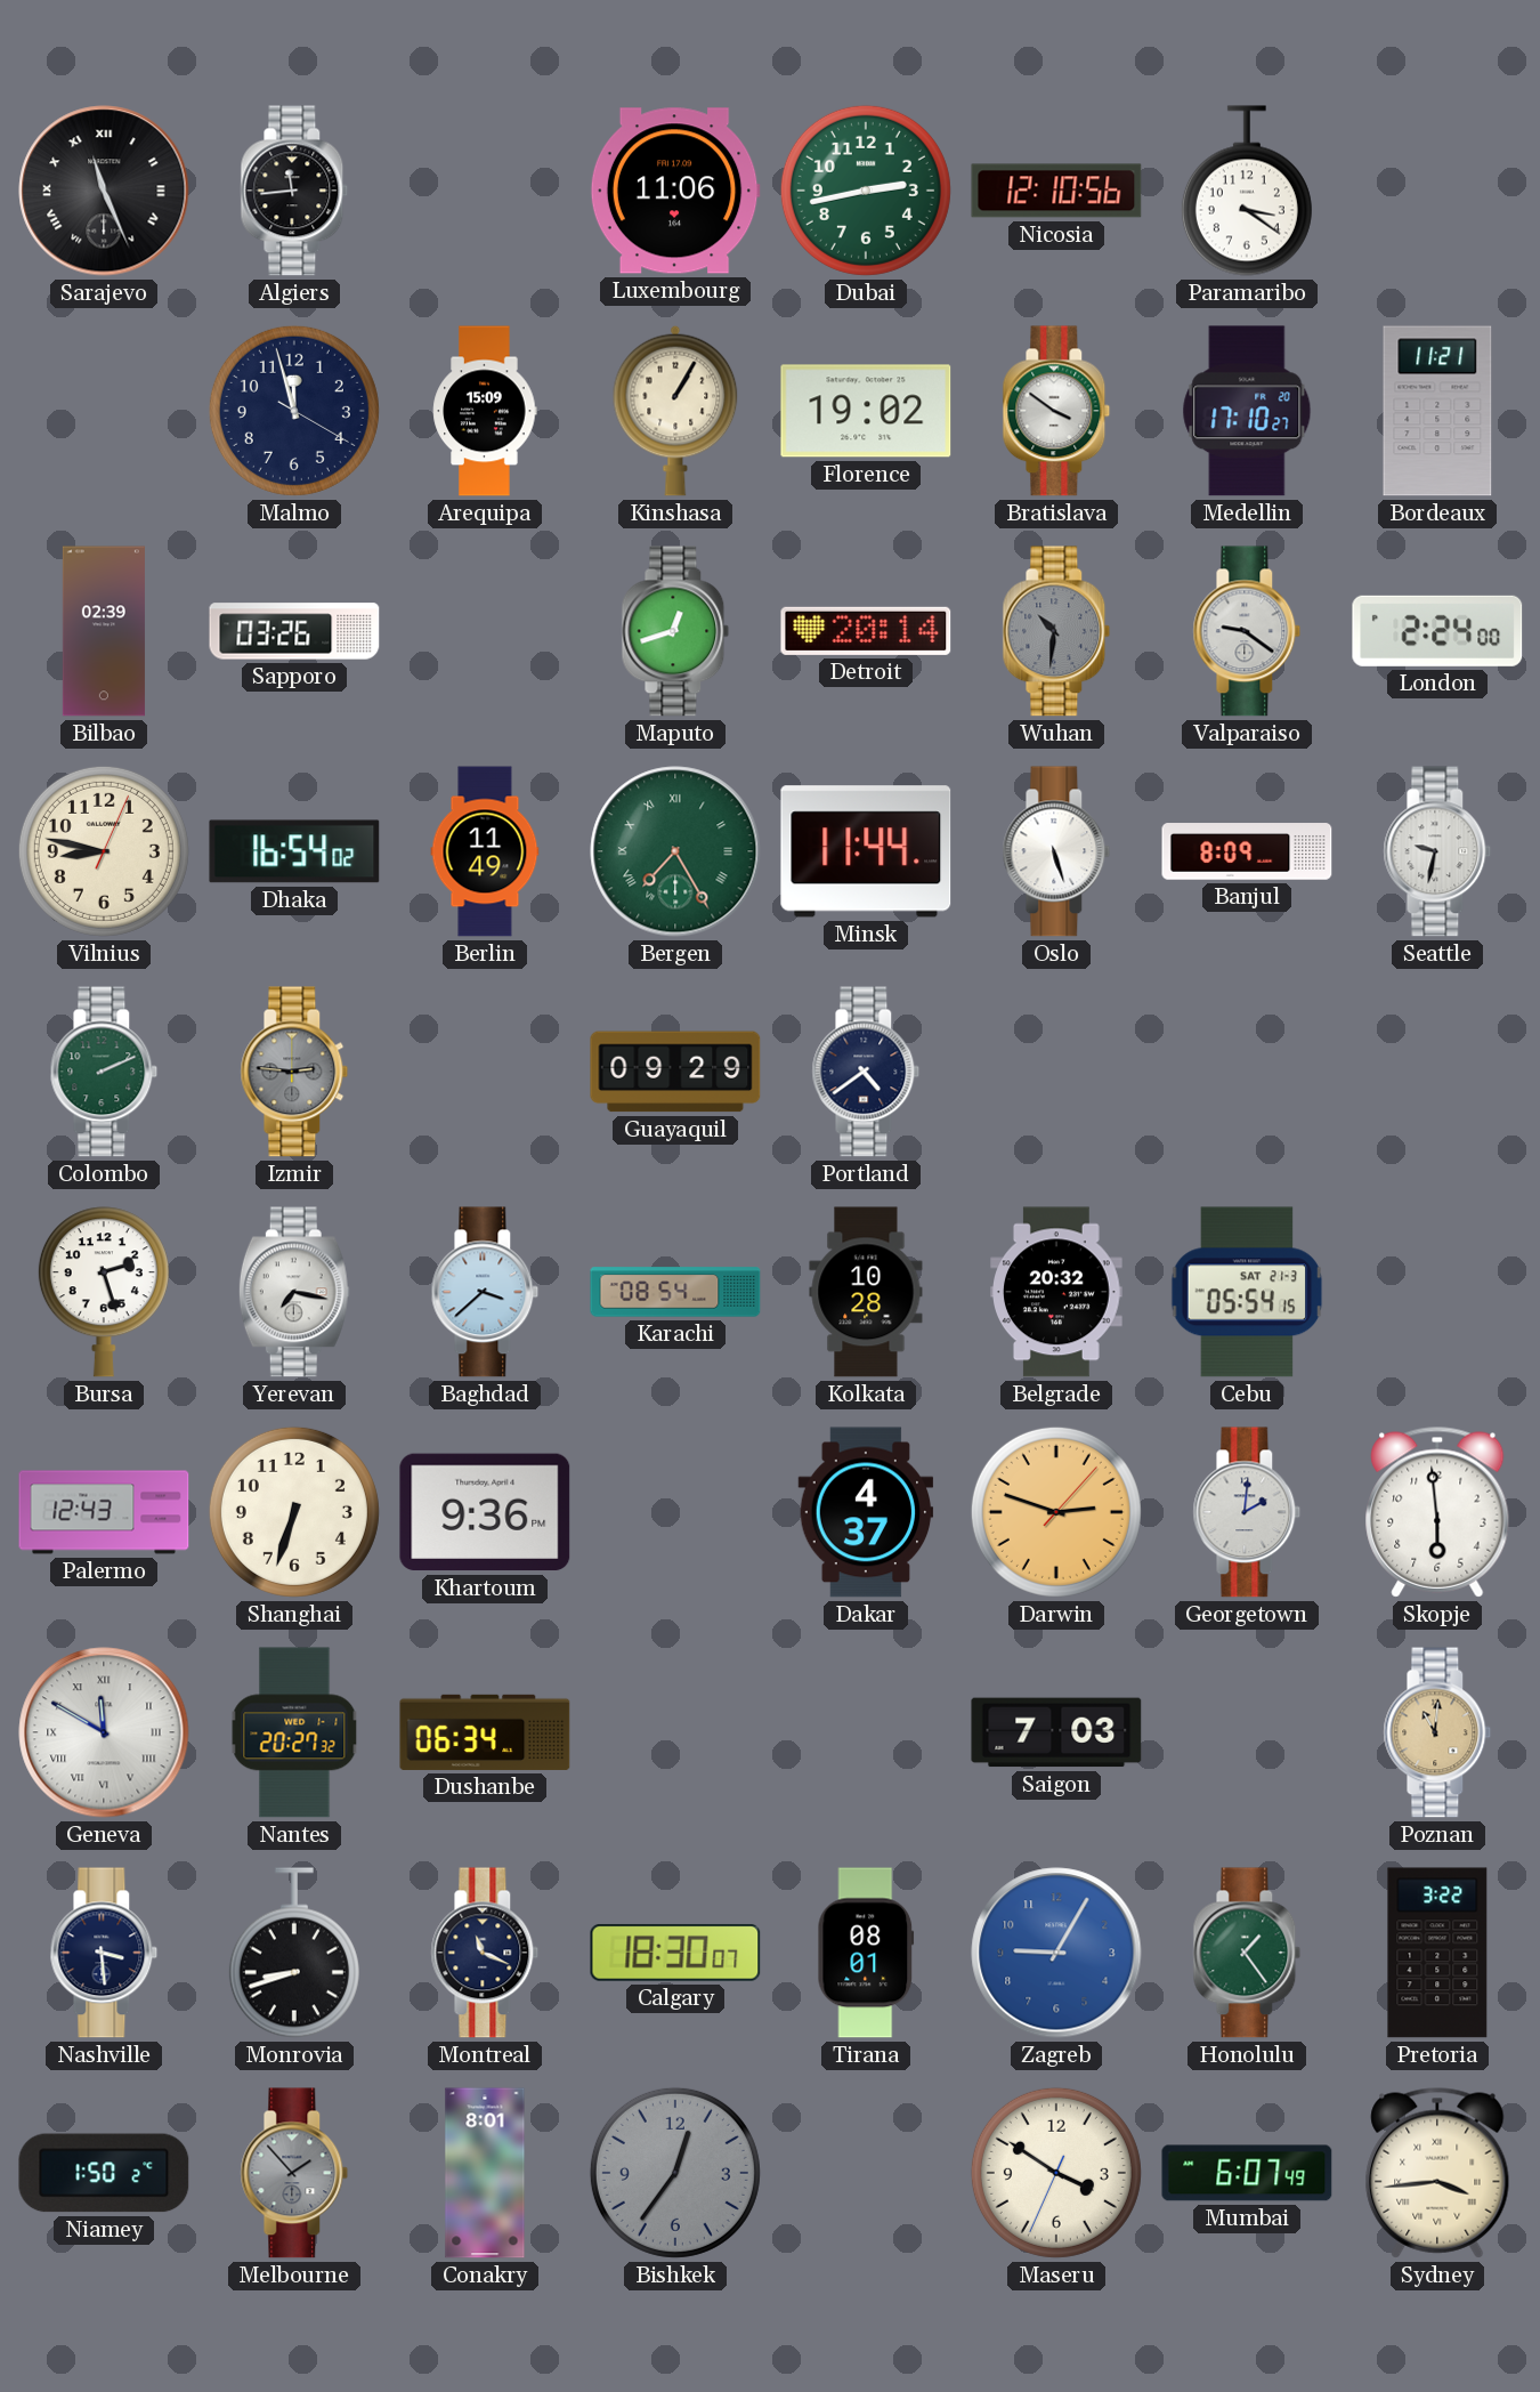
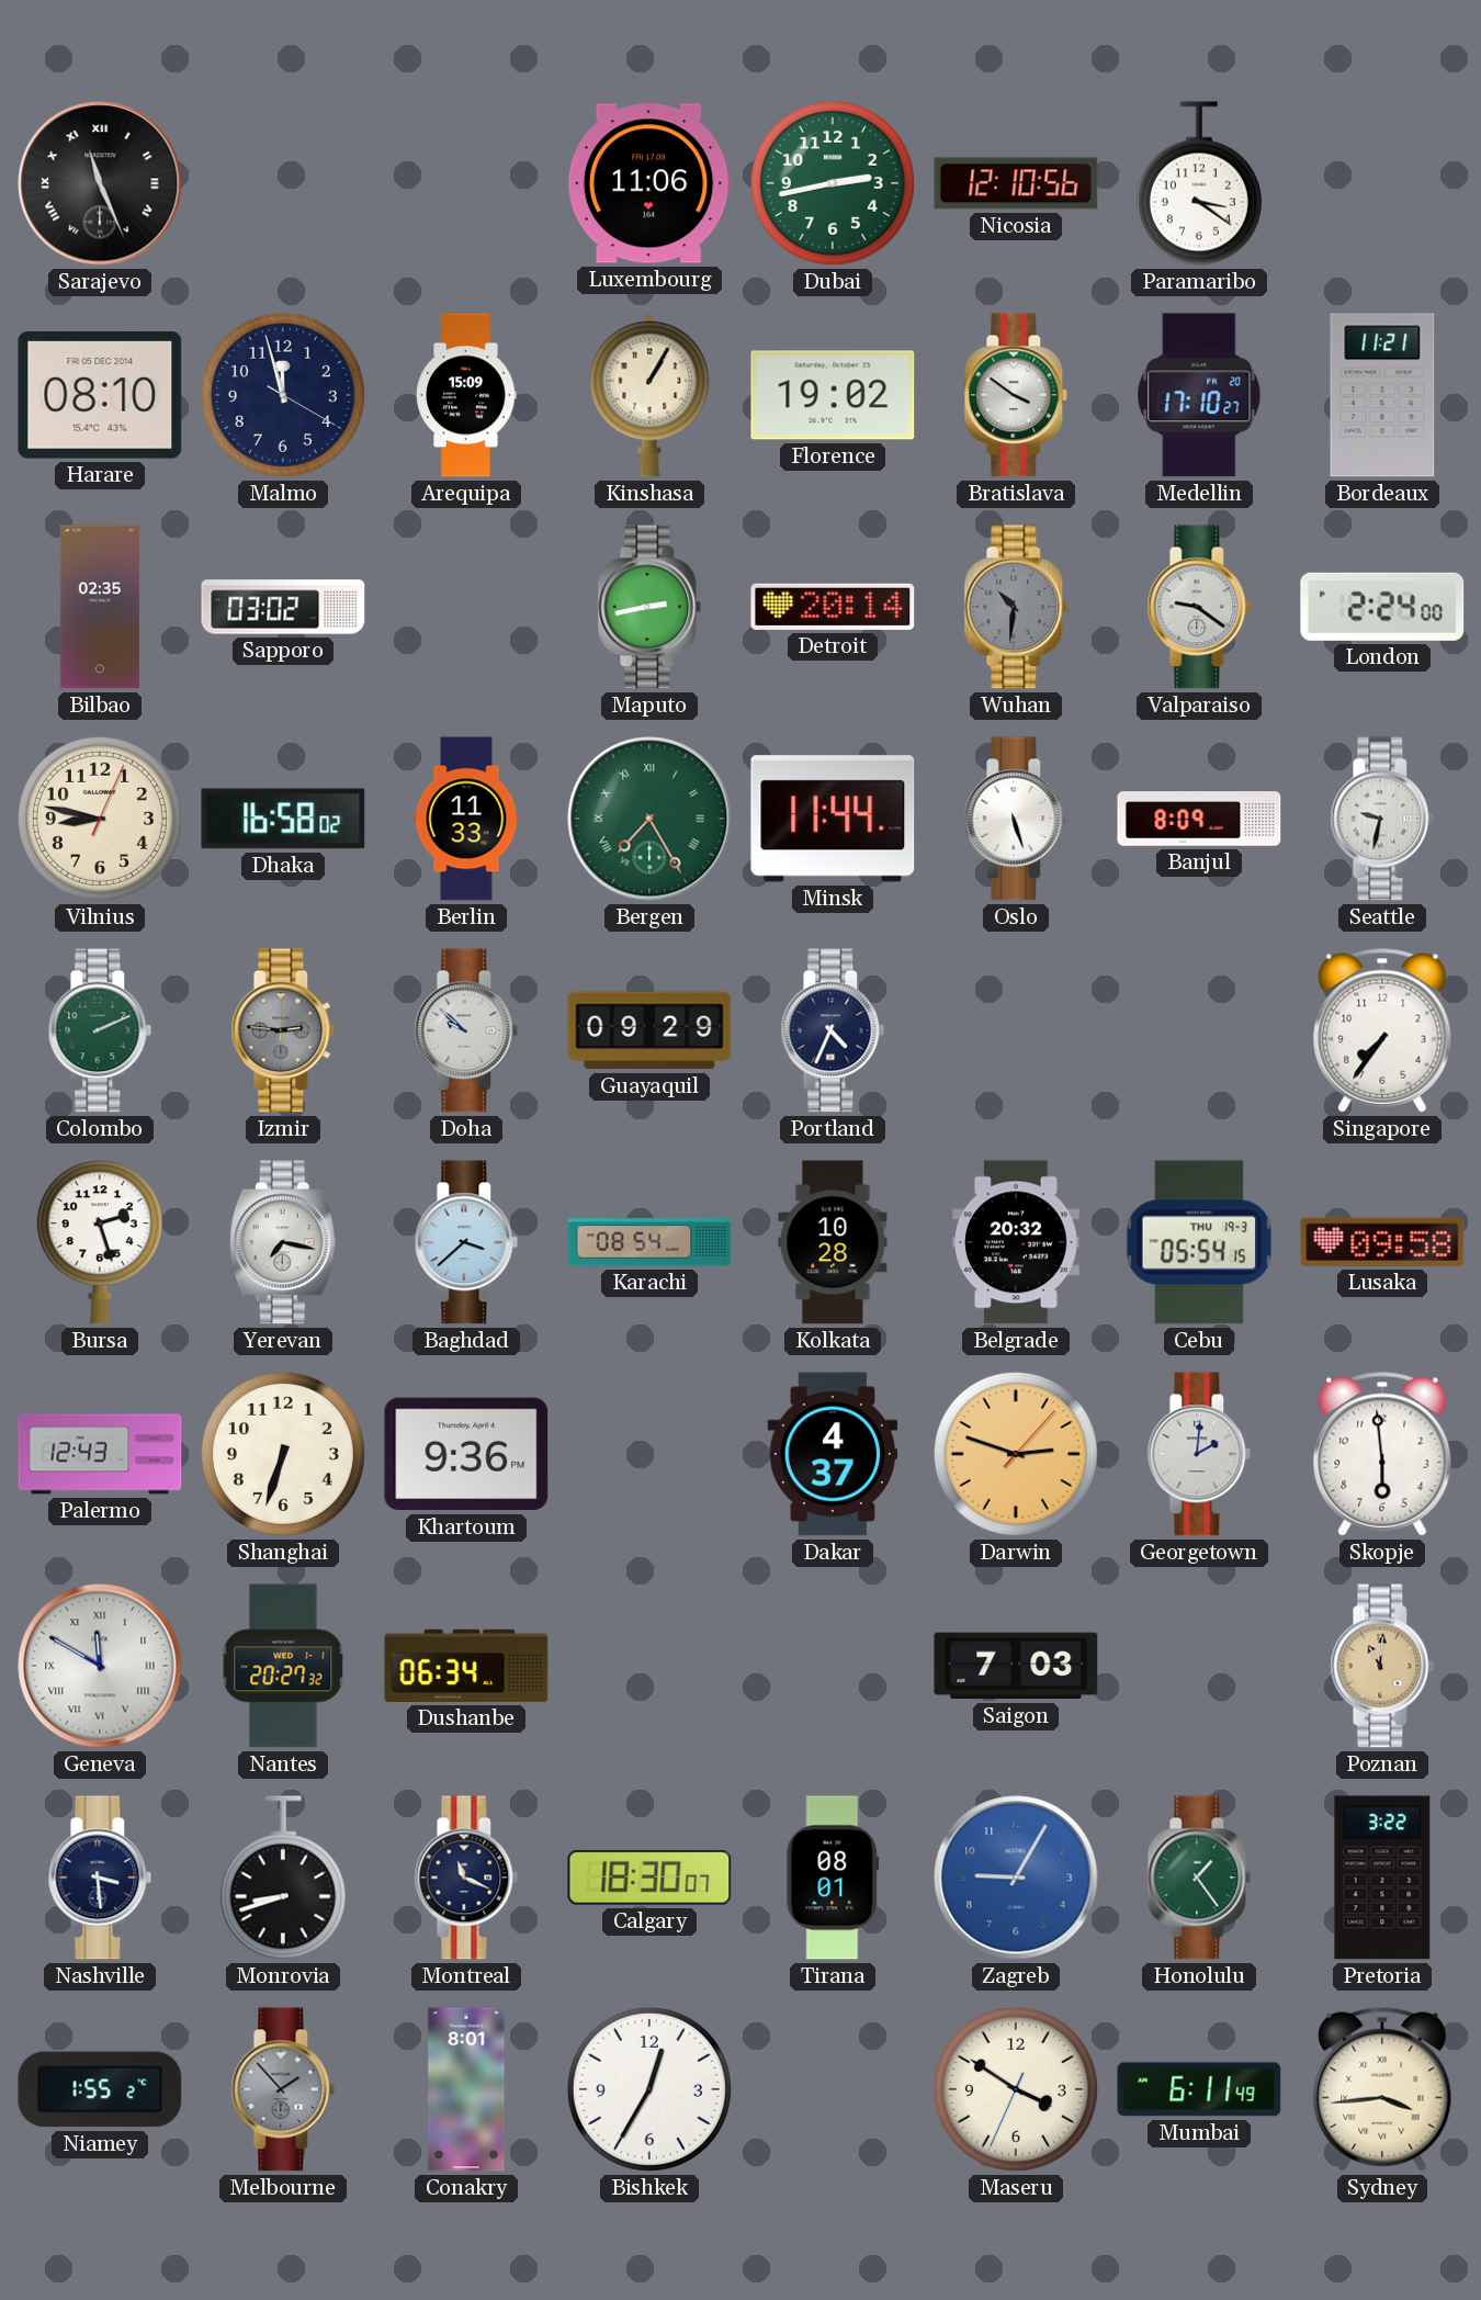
Algiers: 11:44 -> none (294, 191)
Harare: none -> 08:10 (100, 396)
Bilbao: 02:39 -> 02:35 (100, 607)
Sapporo: 03:26 -> 03:02 (283, 607)
Maputo: 12:42 -> 2:43 (649, 607)
Dhaka: 16:54 -> 16:58 (283, 819)
Berlin: 11:49 -> 11:33 (466, 819)
Doha: none -> 9:52 (466, 1030)
Portland: 4:39 -> 4:34 (833, 1030)
Singapore: none -> 7:36 (1382, 1030)
Cebu date: SAT 21-3 -> THU 19-3 (1199, 1242)
Lusaka: none -> 09:58 (1382, 1242)
Niamey: 1:50 -> 1:55 (100, 2089)
Bishkek: 12:36 -> 12:35 (649, 2089)
Bishkek dial: grey -> white (649, 2089)
Mumbai: 6:07 -> 6:11 (1199, 2089)
